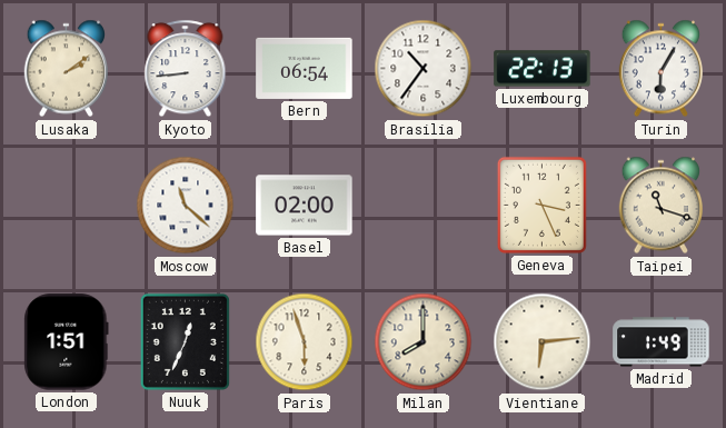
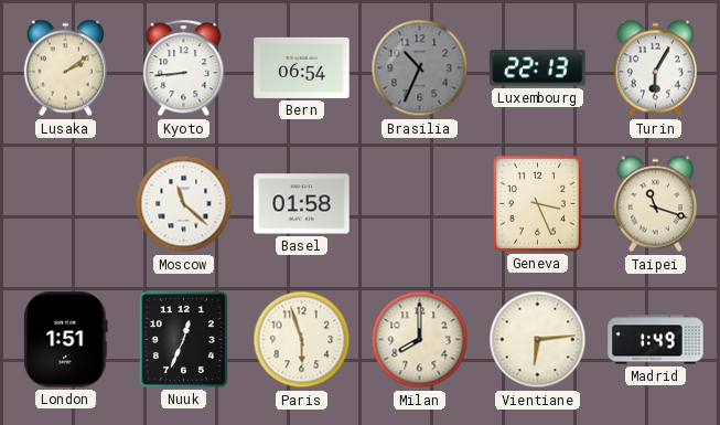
Brasilia: 10:36 -> 10:34 (420, 68)
Brasilia dial: white -> grey (420, 68)
Basel: 02:00 -> 01:58 (302, 204)
